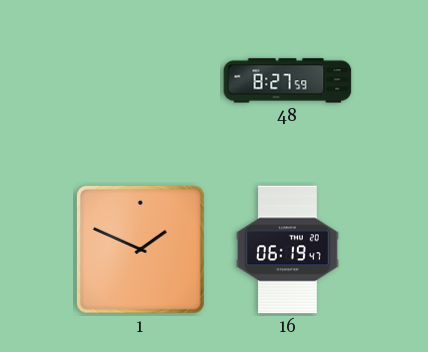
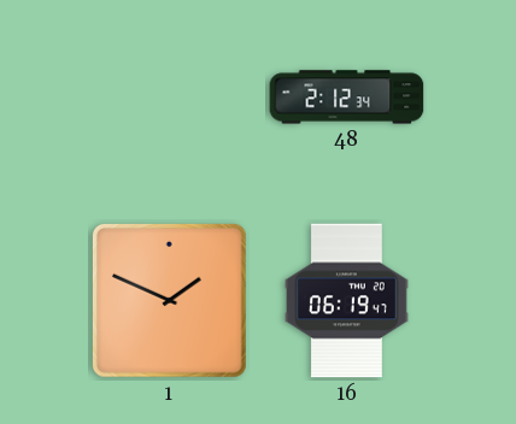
48: 8:27 -> 2:12 (347, 98)
